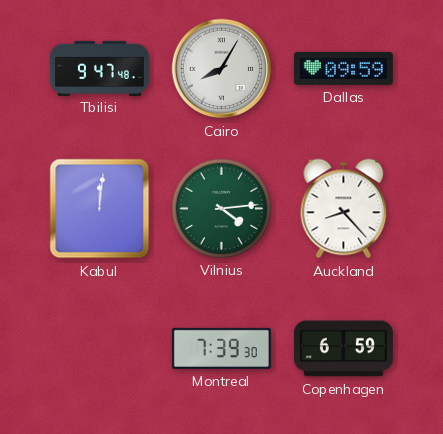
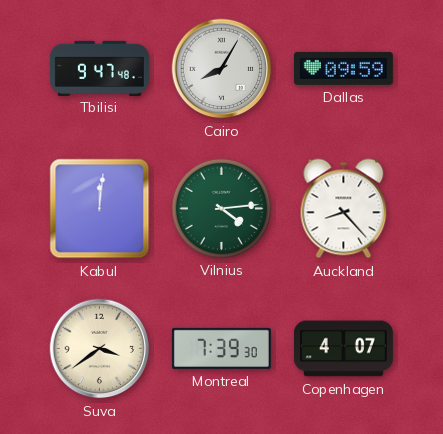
Suva: none -> 3:39 (100, 349)
Copenhagen: 6:59 -> 4:07 (343, 349)
